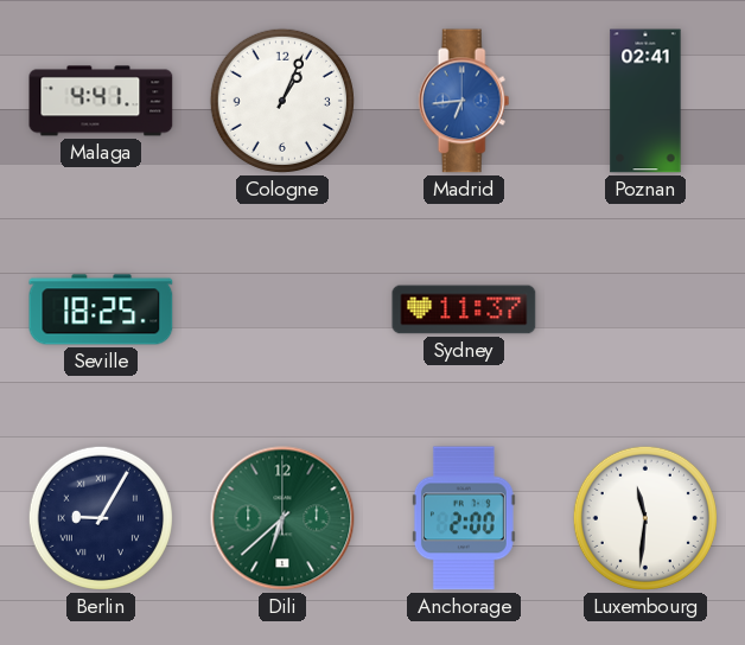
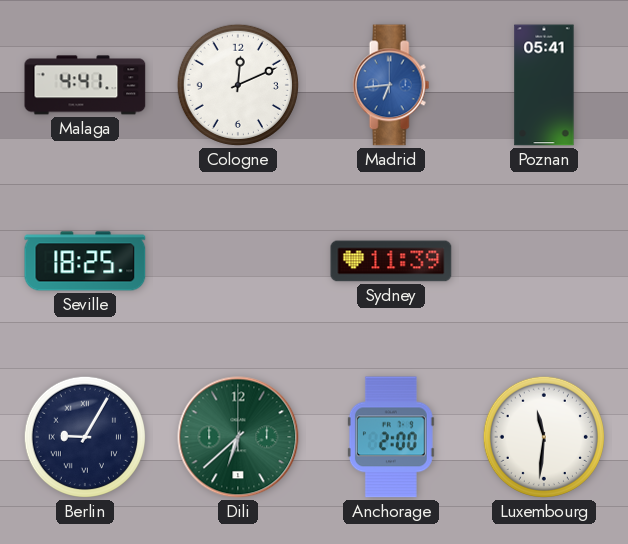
Cologne: 1:04 -> 12:11 (238, 85)
Poznan: 02:41 -> 05:41 (544, 85)
Sydney: 11:37 -> 11:39 (391, 261)
